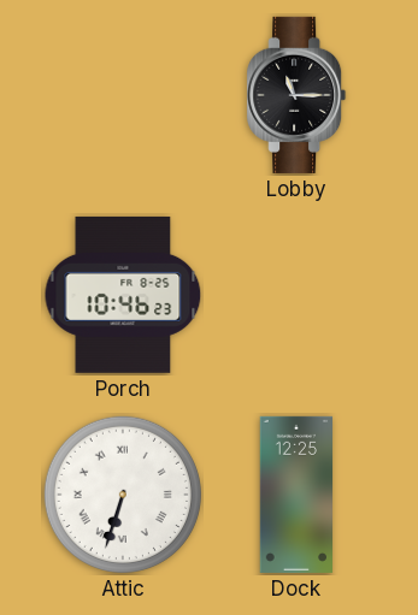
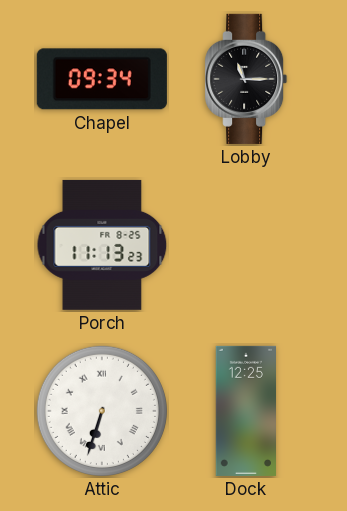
Chapel: none -> 09:34 (102, 79)
Porch: 10:46 -> 11:13 (102, 245)
